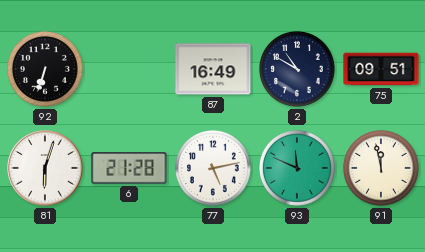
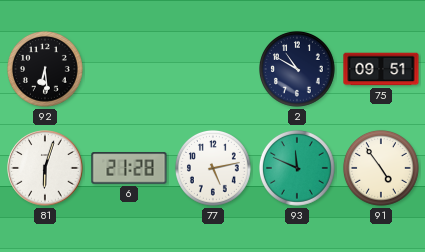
92: 6:33 -> 6:29 (46, 69)
87: 16:49 -> none (213, 69)
91: 11:58 -> 4:54 (382, 168)
